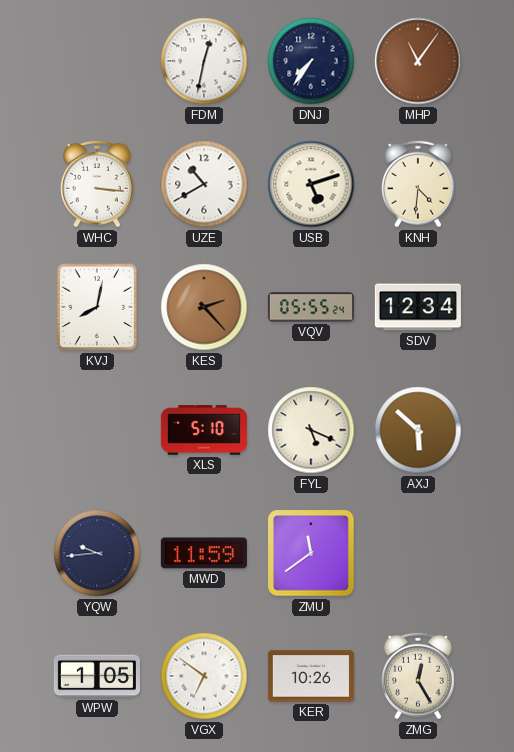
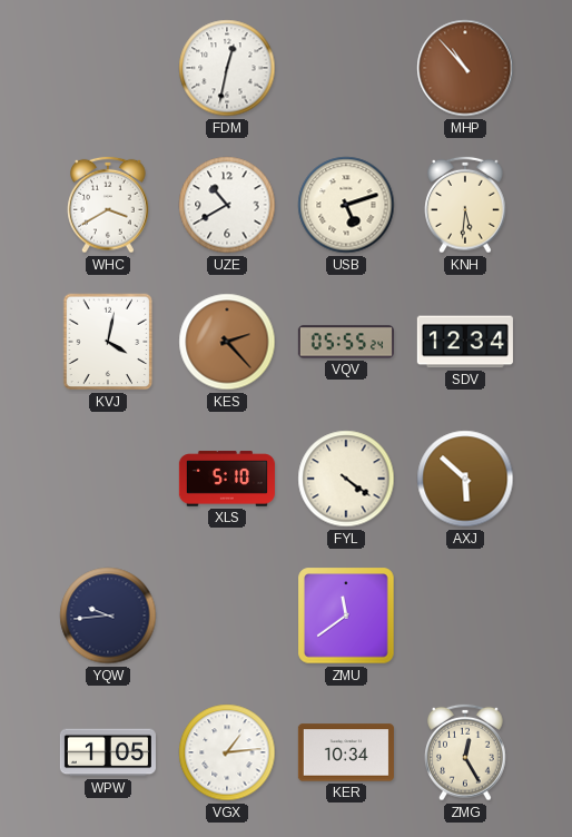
DNJ: 7:36 -> none (311, 61)
MHP: 11:06 -> 10:53 (465, 68)
WHC: 3:16 -> 3:40 (108, 205)
KNH: 4:31 -> 5:31 (465, 205)
KVJ: 8:02 -> 4:02 (108, 342)
FYL: 5:19 -> 4:21 (346, 479)
MWD: 11:59 -> none (204, 553)
VGX: 6:51 -> 1:14 (227, 752)
KER: 10:26 -> 10:34 (346, 752)
